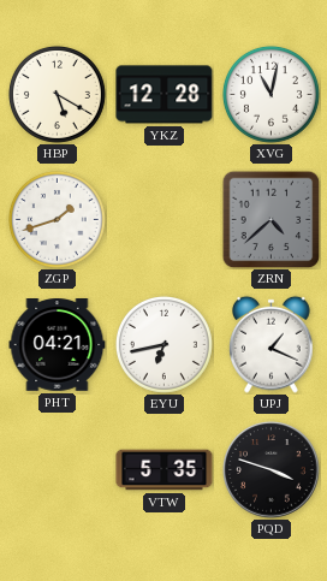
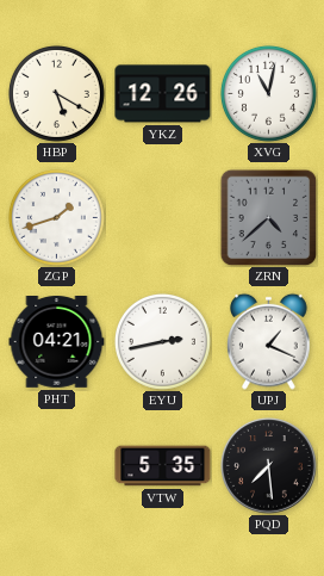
YKZ: 12:28 -> 12:26 (163, 94)
EYU: 6:43 -> 2:43 (162, 341)
PQD: 3:48 -> 7:29 (269, 466)
